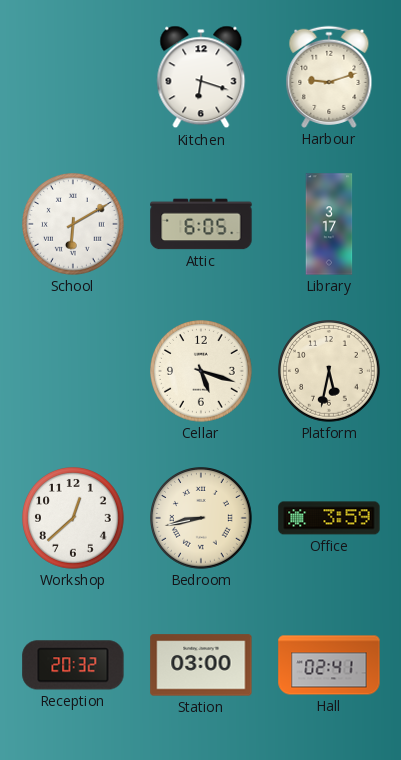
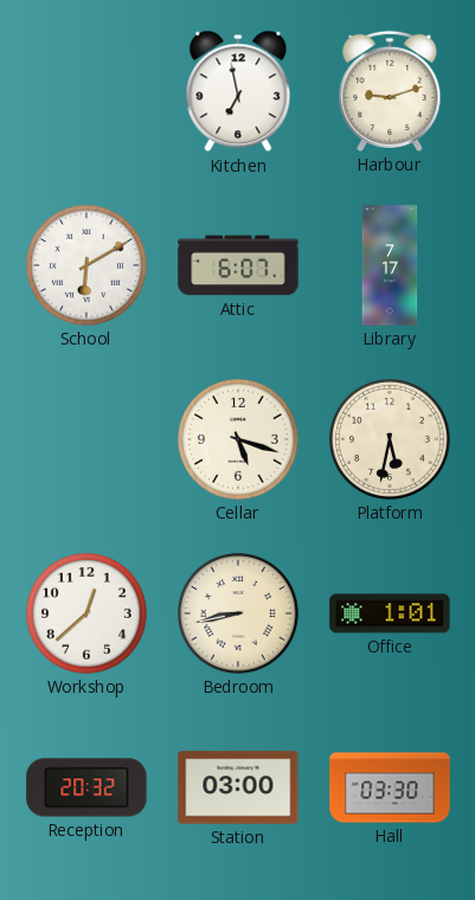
Kitchen: 6:18 -> 6:58 (238, 91)
Attic: 6:05 -> 6:07 (238, 265)
Library: 3:17 -> 7:17 (390, 265)
Office: 3:59 -> 1:01 (390, 613)
Hall: 02:41 -> 03:30 (390, 787)
